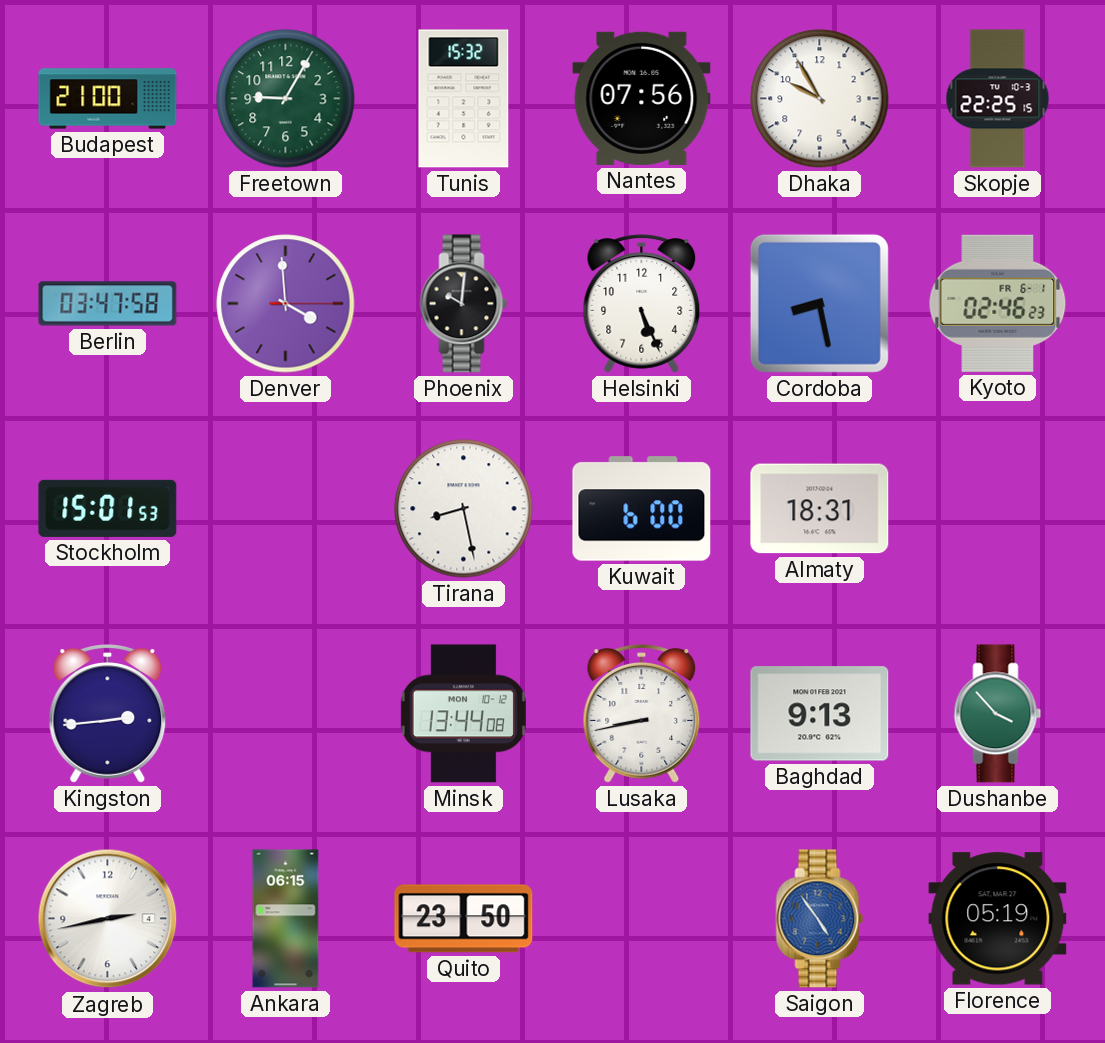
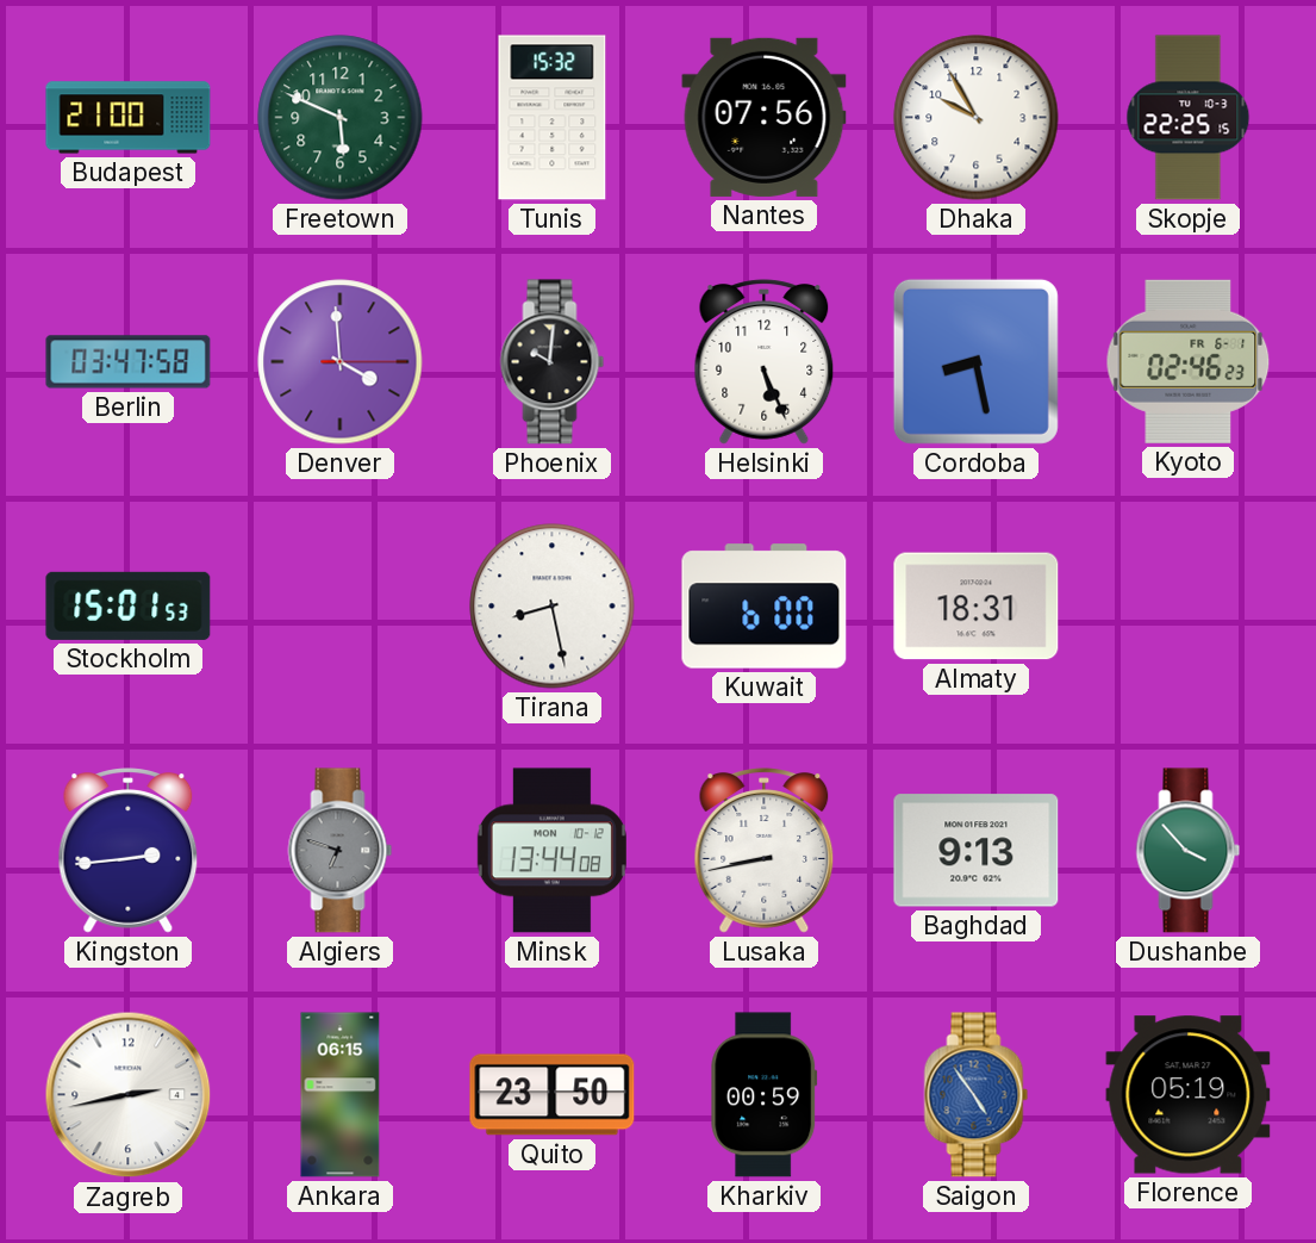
Freetown: 9:05 -> 5:49 (341, 118)
Algiers: none -> 6:48 (341, 851)
Kharkiv: none -> 00:59 (765, 1095)
